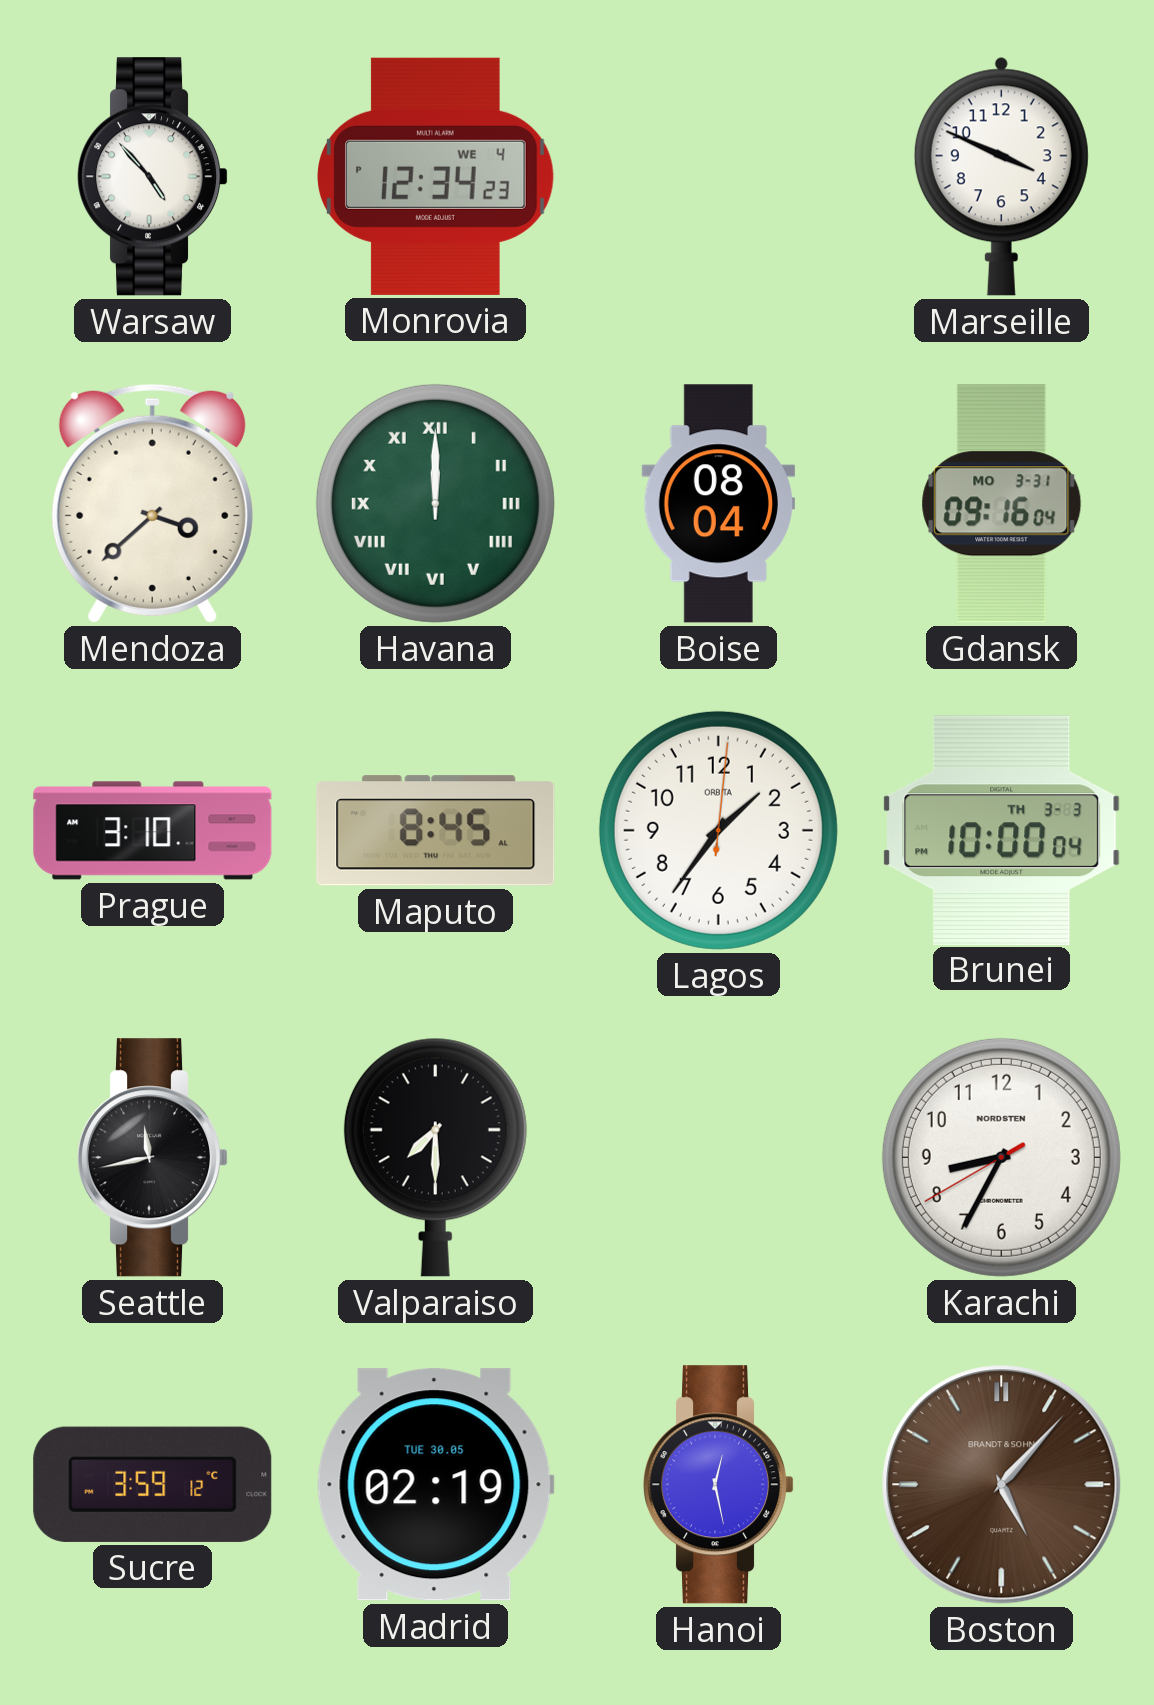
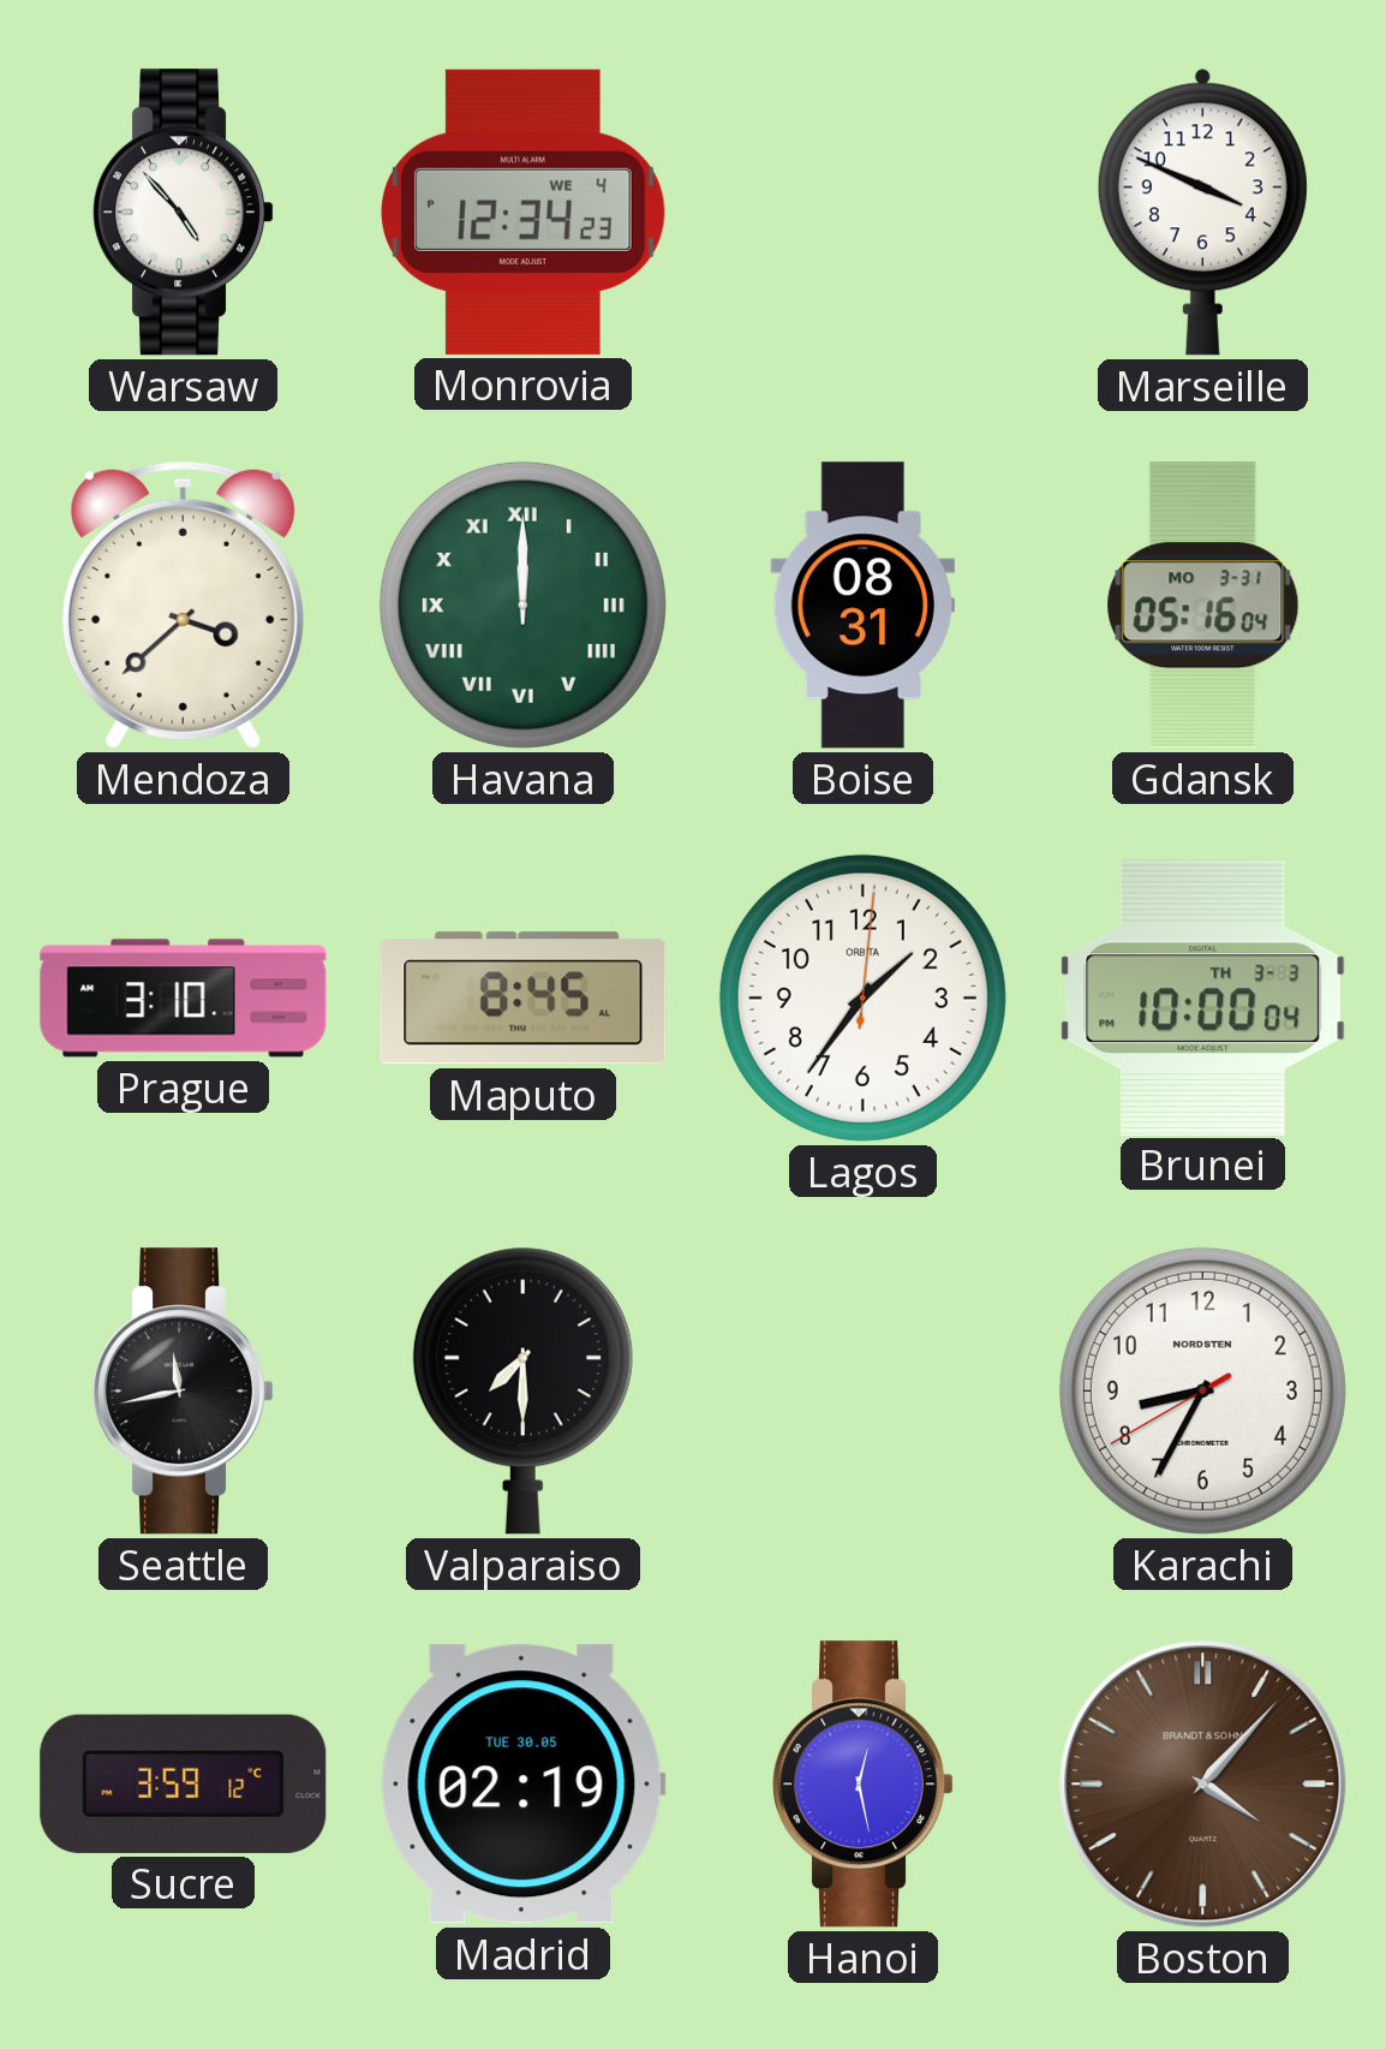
Boise: 08:04 -> 08:31 (864, 606)
Gdansk: 09:16 -> 05:16 (1203, 606)
Boston: 5:07 -> 4:07 (1203, 1785)
